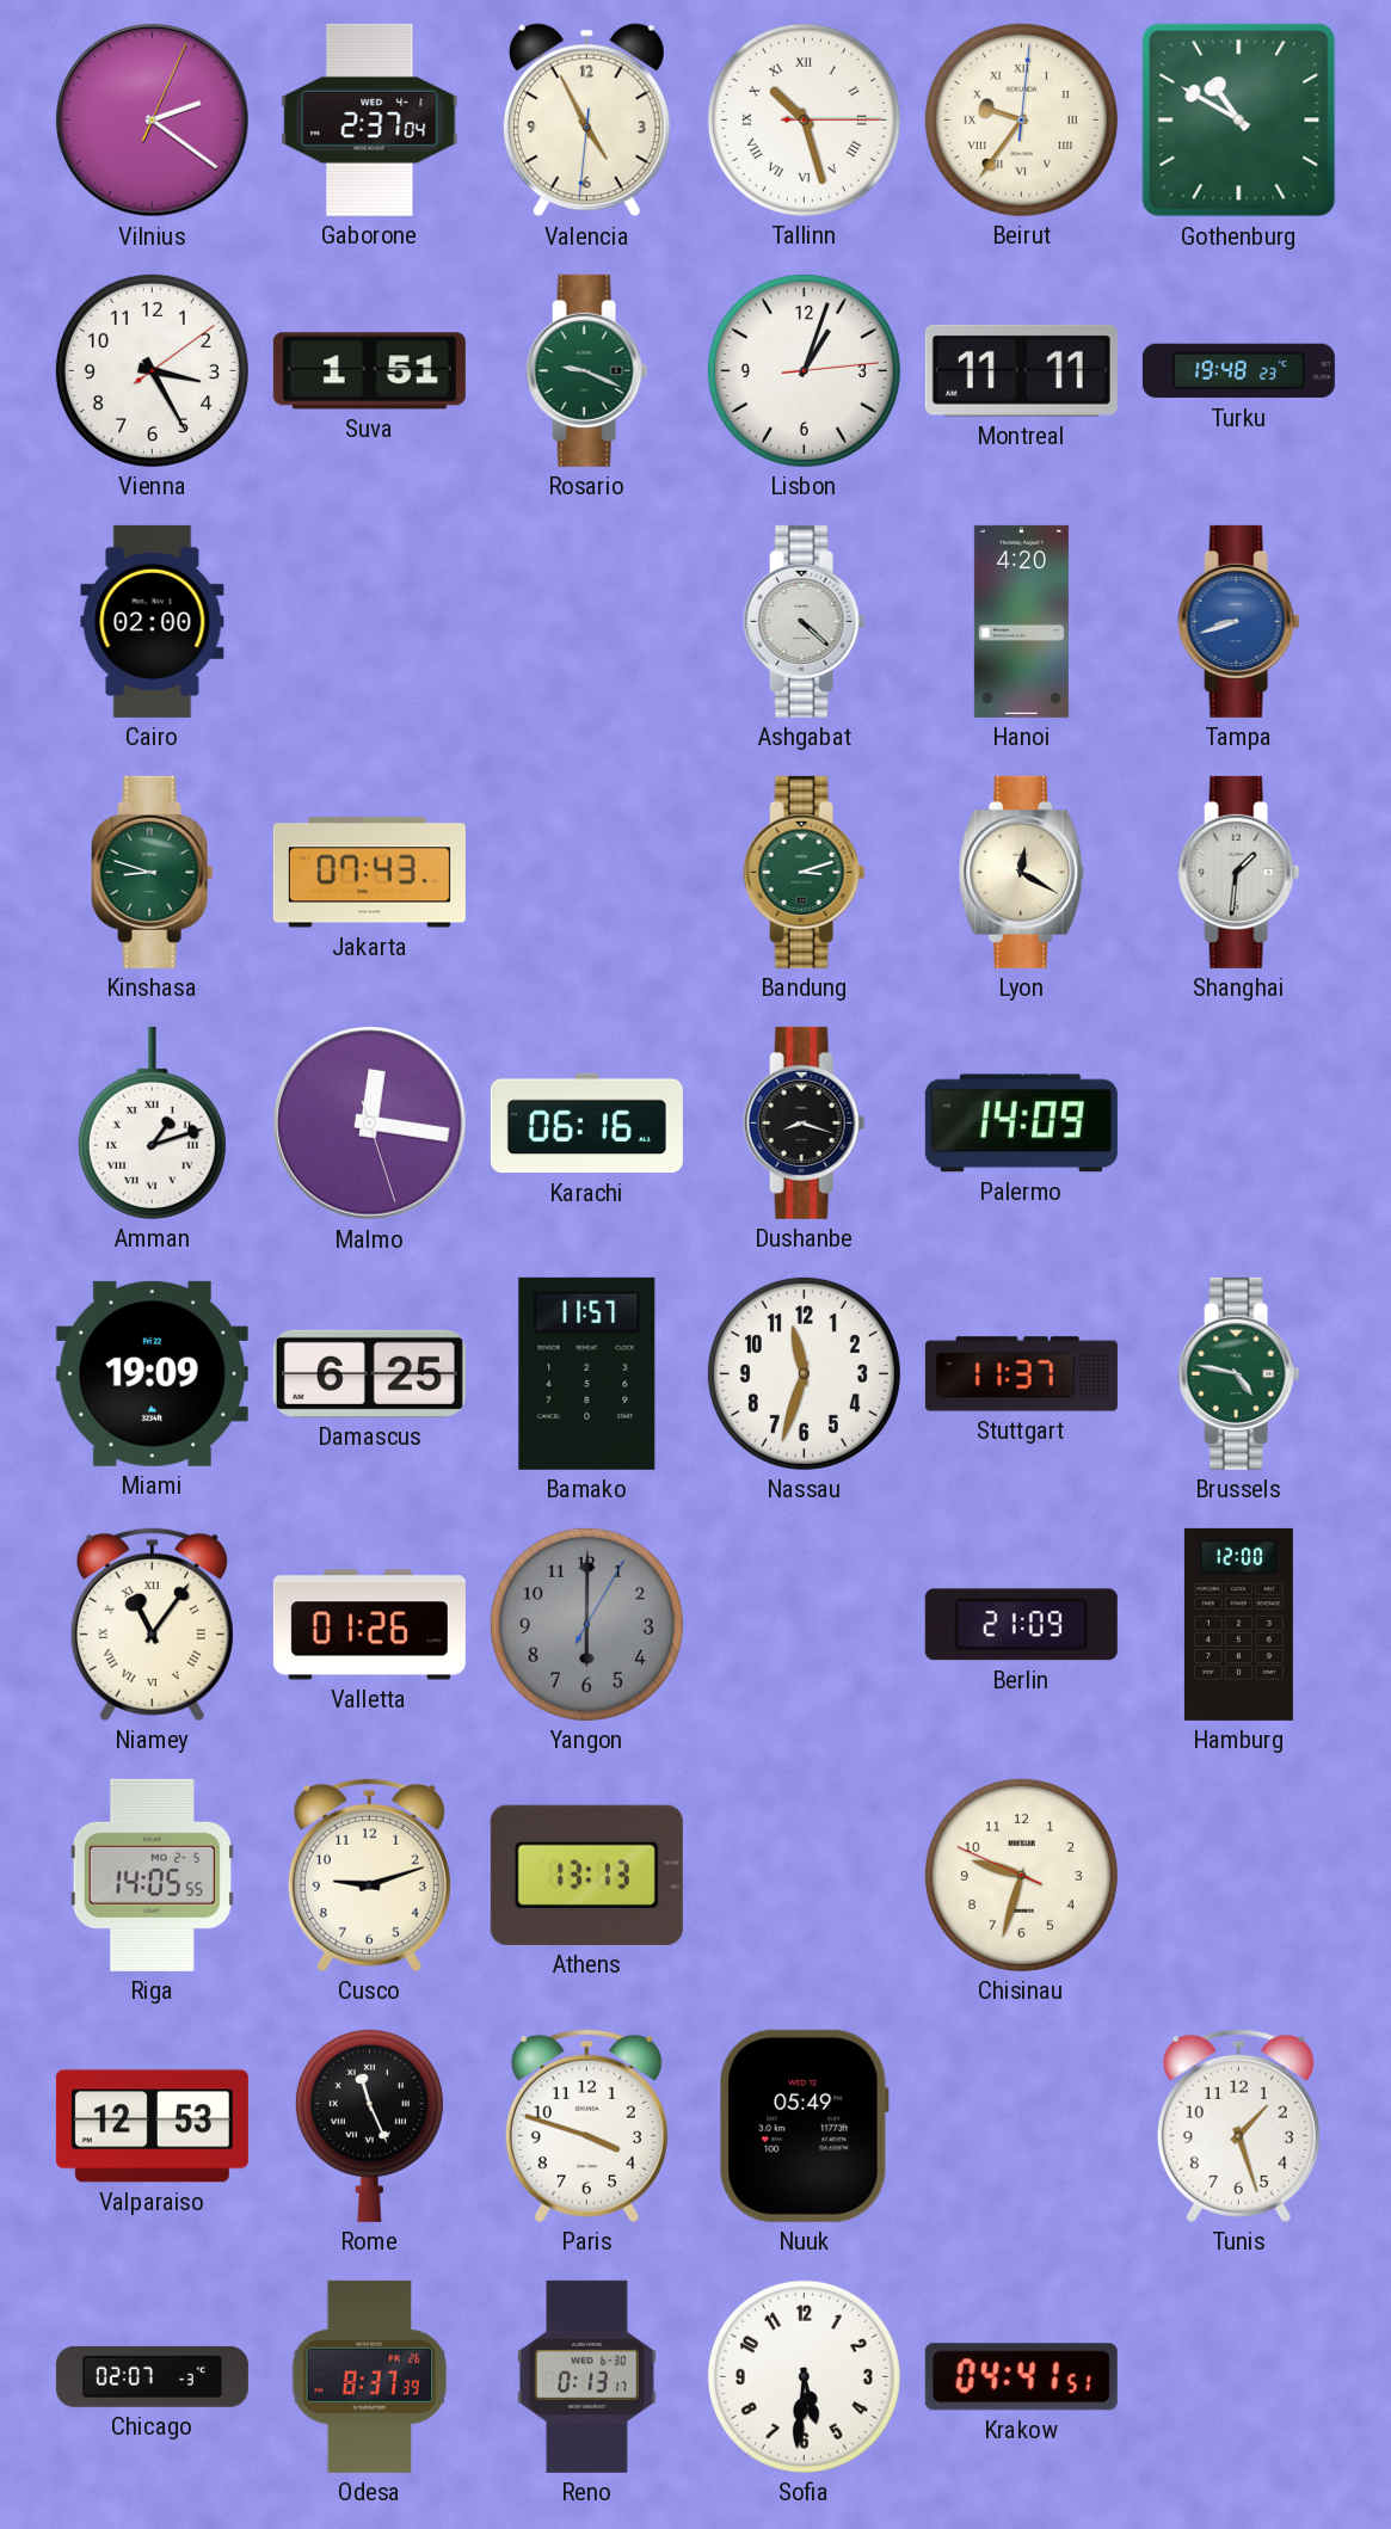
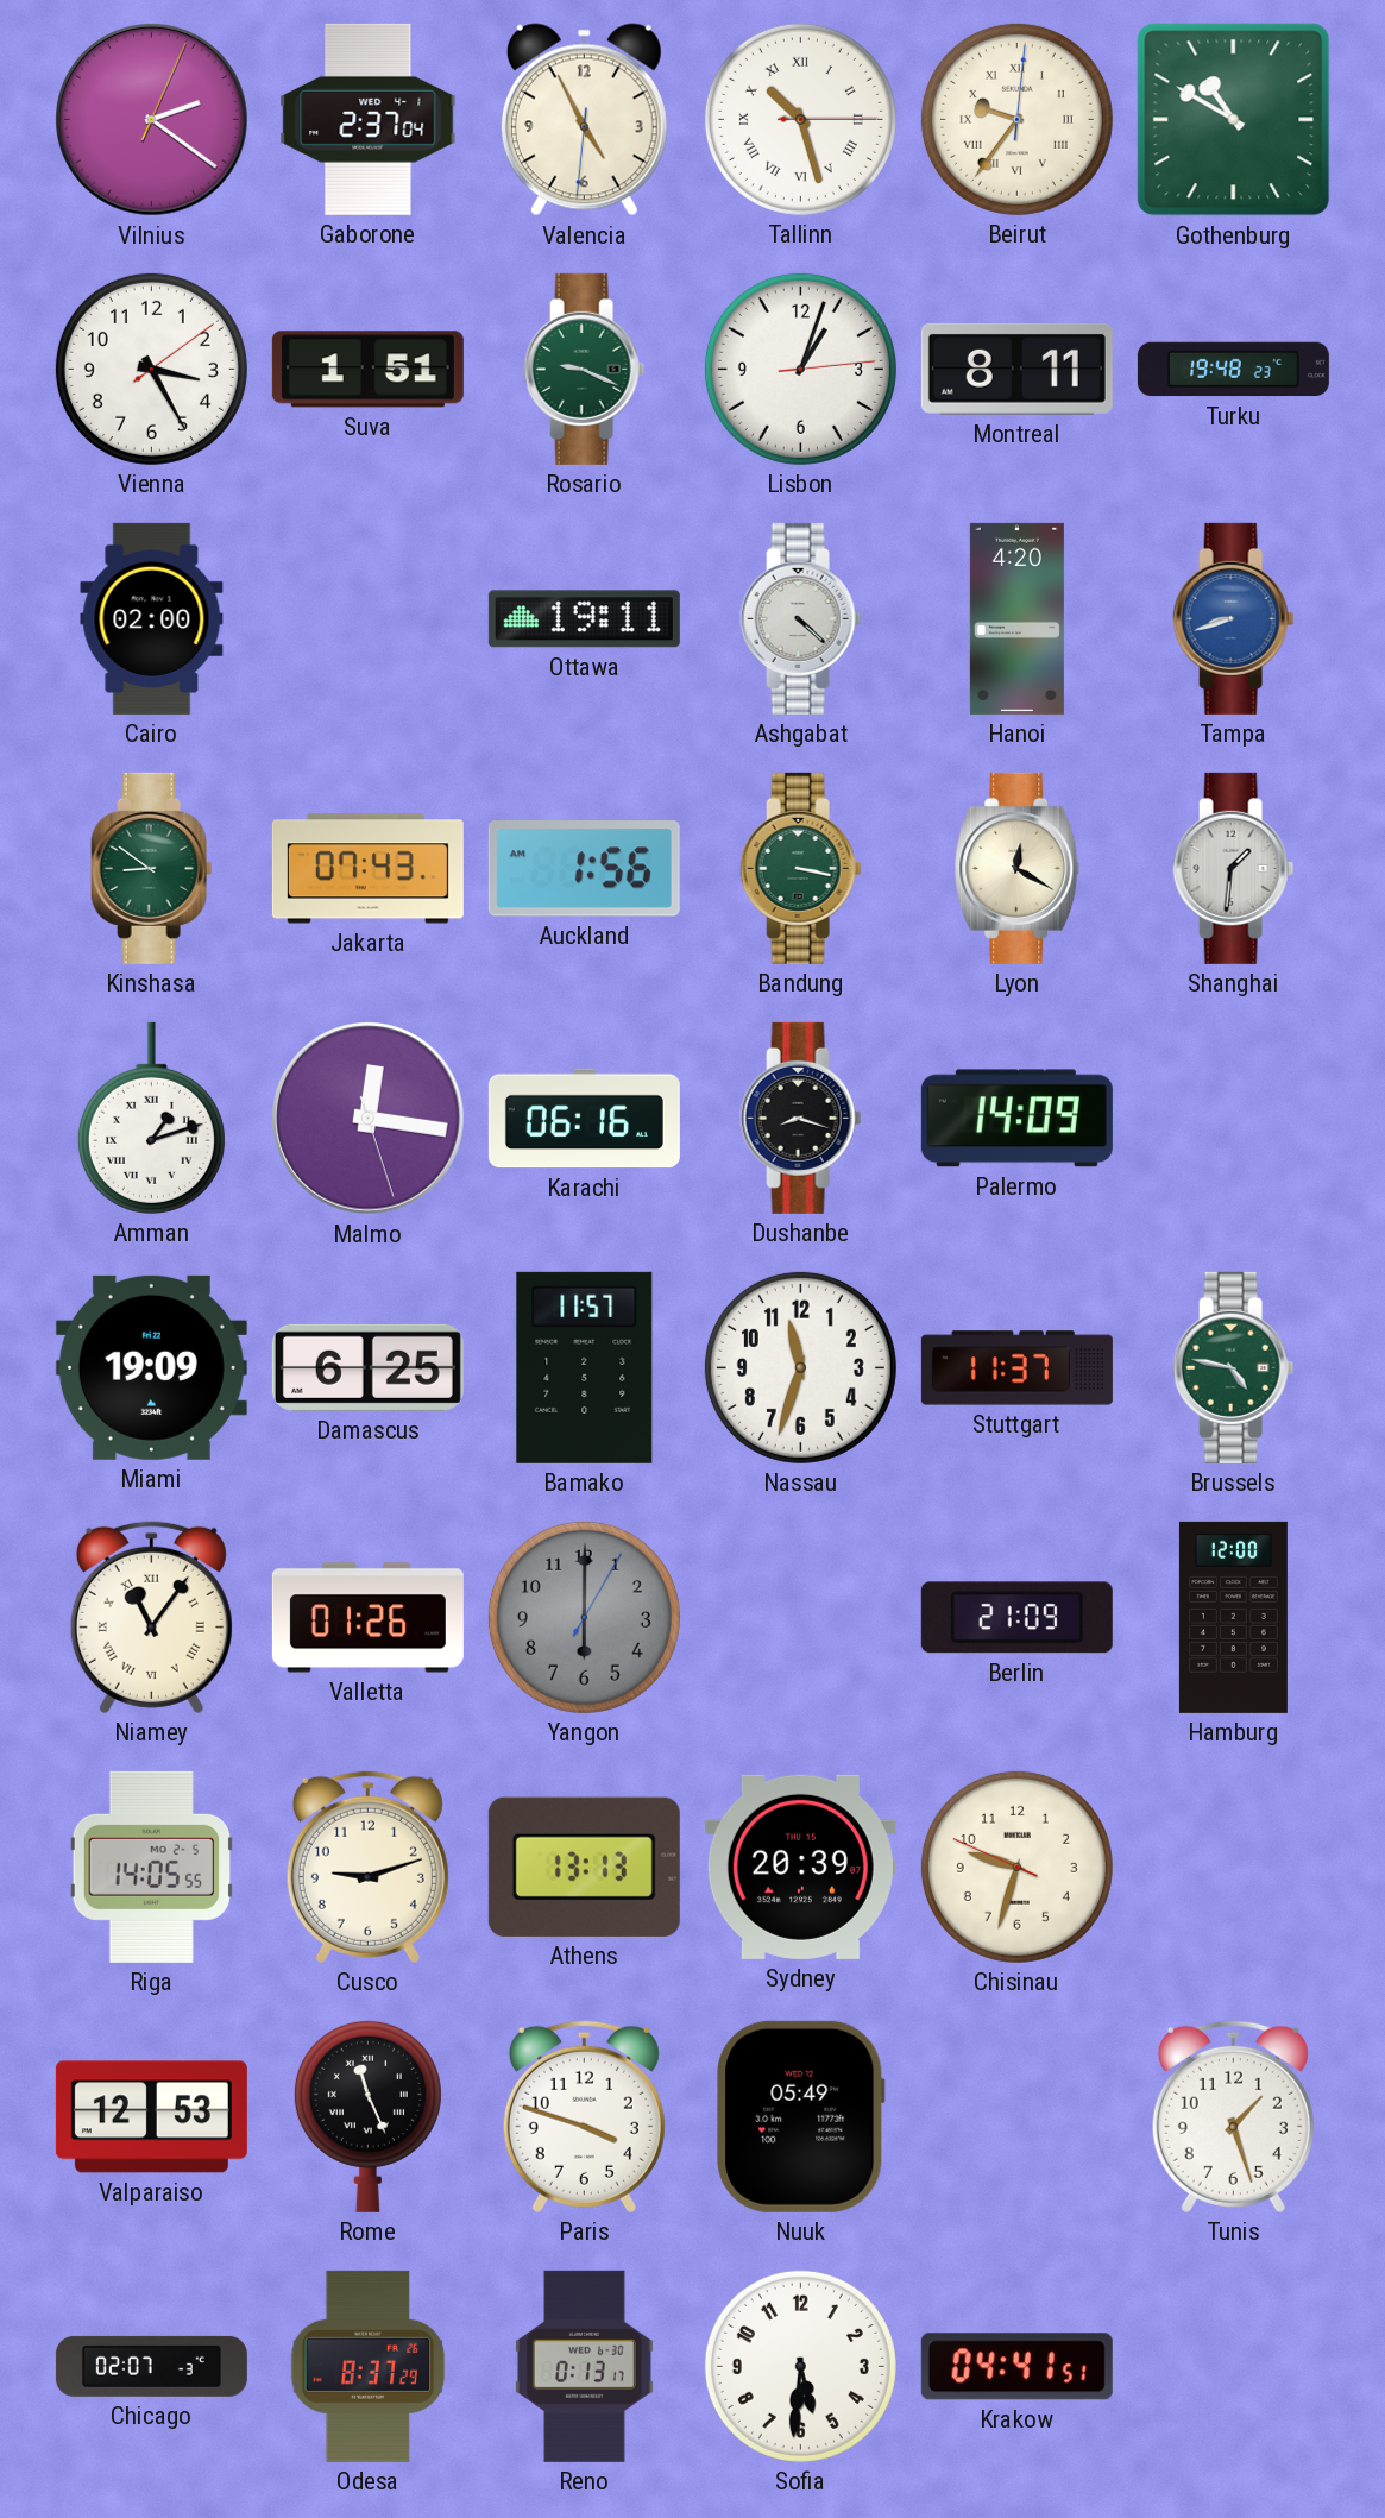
Montreal: 11:11 -> 8:11 (1016, 369)
Ottawa: none -> 19:11 (584, 619)
Kinshasa: 8:48 -> 8:51 (152, 868)
Auckland: none -> 1:56 (584, 869)
Bandung: 3:12 -> 3:17 (801, 868)
Sydney: none -> 20:39 (800, 1867)
Odesa: 8:37:39 -> 8:37:29 (369, 2366)
